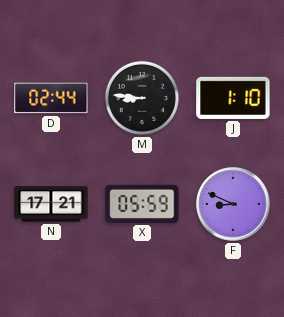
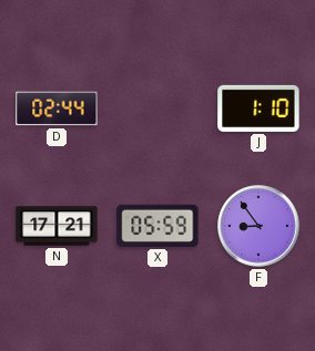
M: 8:46 -> none (142, 98)
F: 8:49 -> 8:54 (258, 226)
